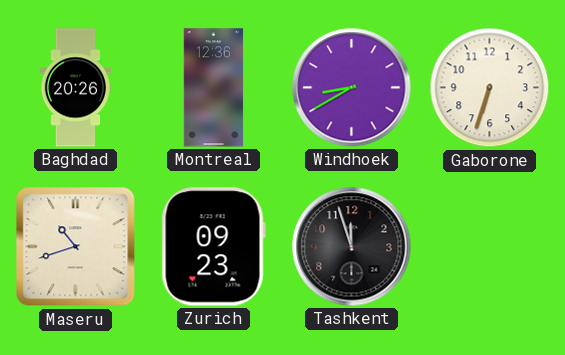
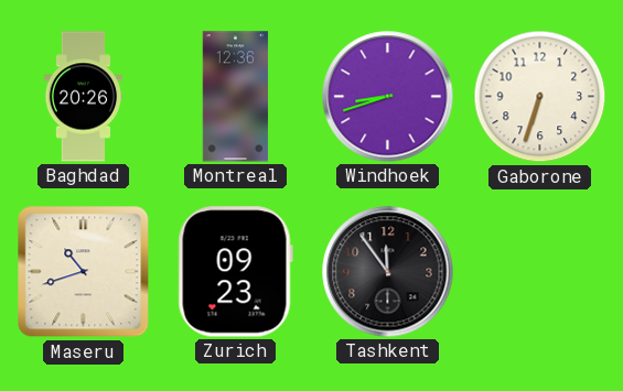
Windhoek: 8:40 -> 8:42 (388, 97)
Tashkent: 11:57 -> 11:54 (388, 272)
